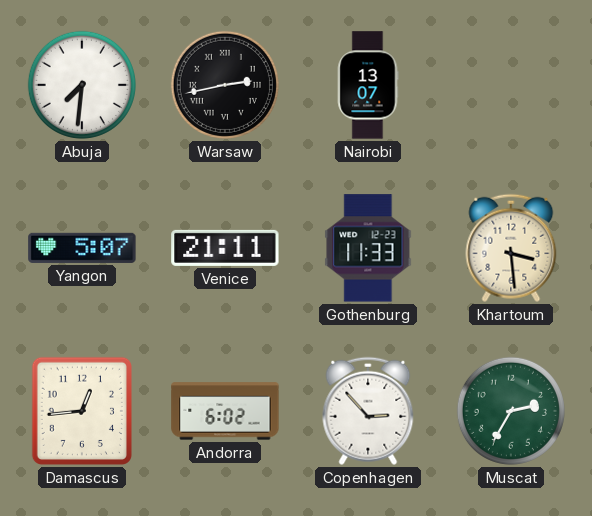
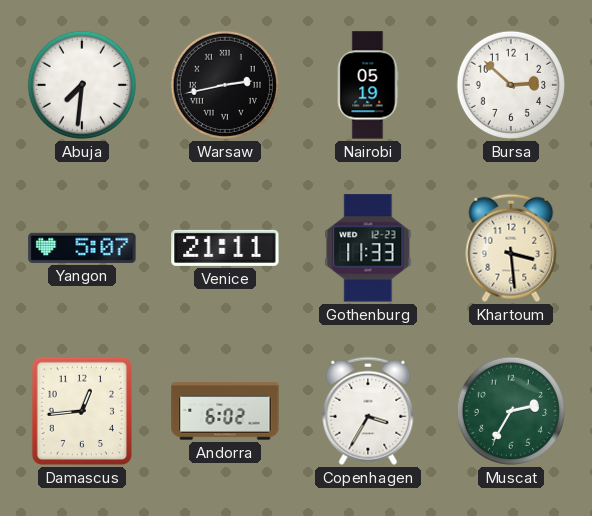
Nairobi: 13:07 -> 05:19 (368, 85)
Bursa: none -> 2:52 (511, 85)
Copenhagen: 2:53 -> 3:35 (368, 411)
